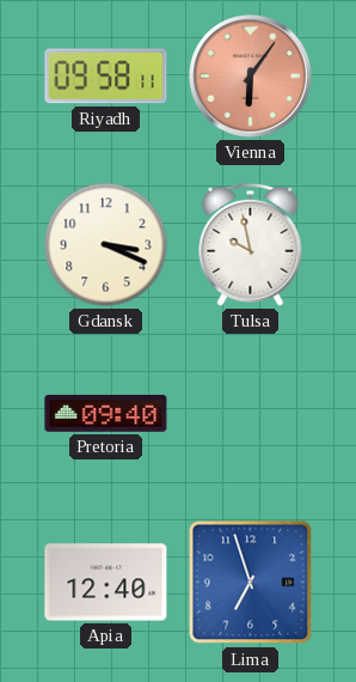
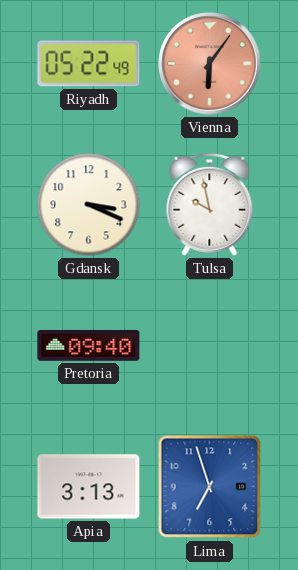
Riyadh: 09:58 -> 05:22 (89, 64)
Apia: 12:40 -> 3:13 (89, 487)
